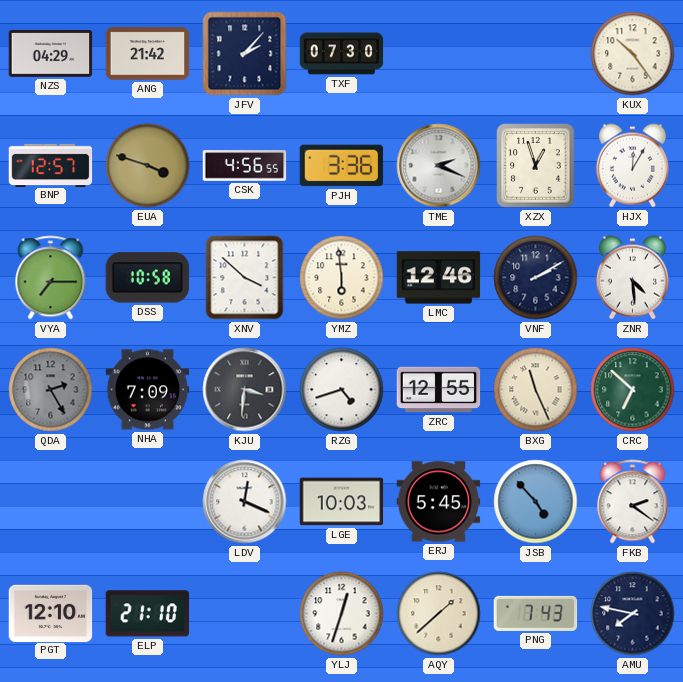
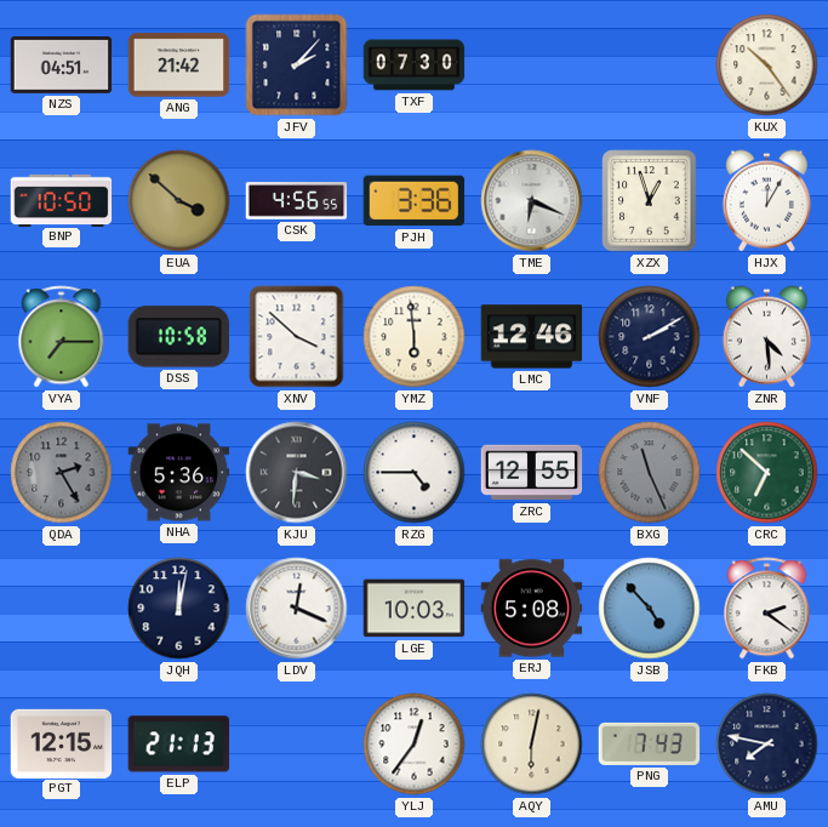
NZS: 04:29 -> 04:51 (62, 65)
BNP: 12:57 -> 10:50 (62, 200)
EUA: 3:48 -> 3:52 (179, 201)
TME: 2:19 -> 6:19 (532, 201)
NHA: 7:09 -> 5:36 (179, 473)
RZG: 4:42 -> 4:45 (415, 473)
BXG dial: cream -> grey (650, 473)
JQH: none -> 12:02 (179, 609)
ERJ: 5:45 -> 5:08 (532, 609)
PGT: 12:10 -> 12:15 (62, 743)
ELP: 21:10 -> 21:13 (178, 745)
YLJ: 12:33 -> 12:36 (415, 745)
AQY: 1:38 -> 6:02 (532, 745)
